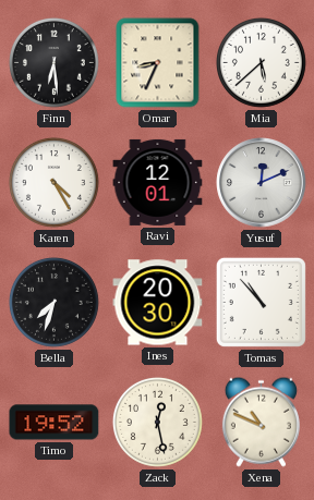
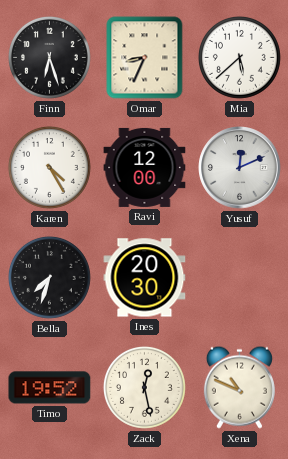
Finn: 6:29 -> 6:27 (49, 57)
Ravi: 12:01 -> 12:00 (145, 167)
Tomas: 10:53 -> none (261, 302)
